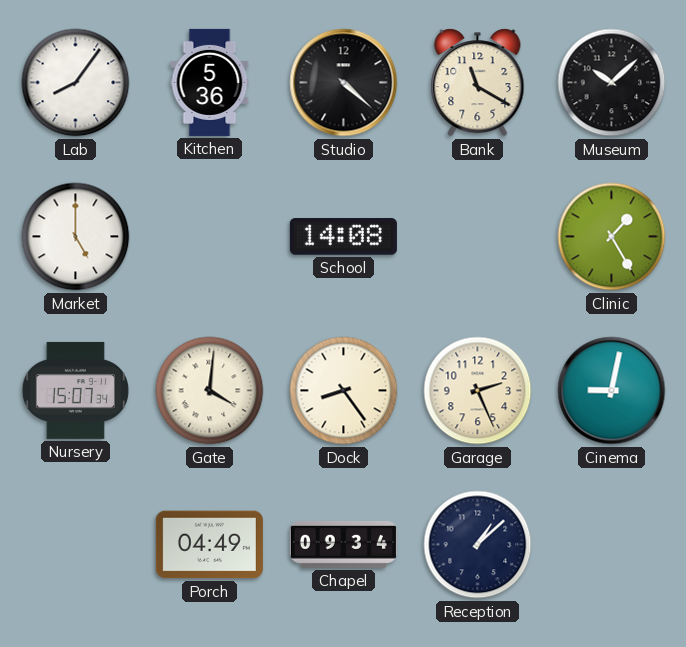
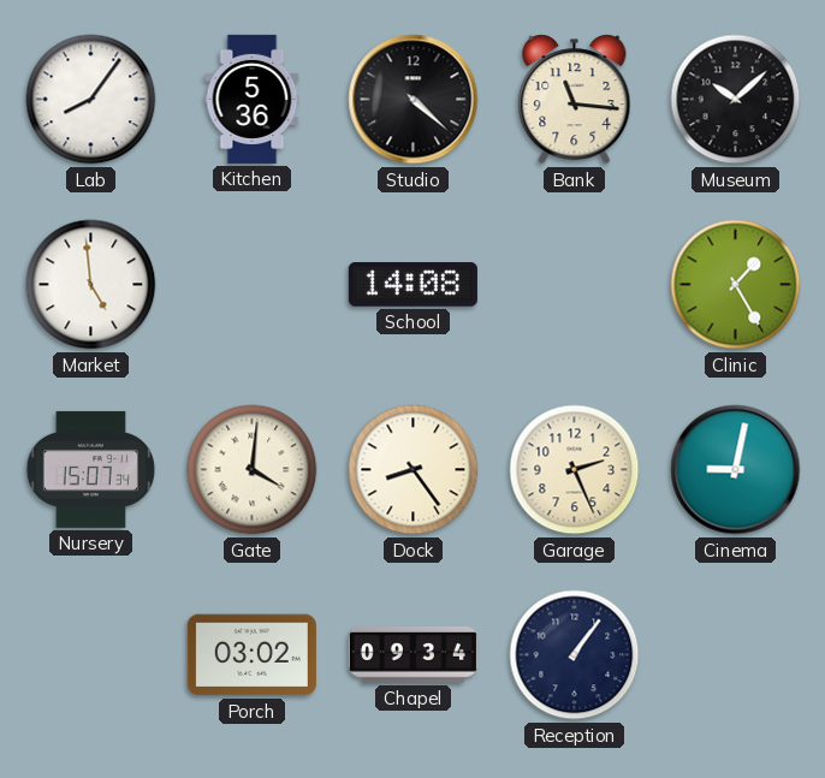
Bank: 11:20 -> 11:16 (575, 100)
Market: 5:00 -> 4:59 (91, 285)
Porch: 04:49 -> 03:02 (251, 655)
Reception: 1:08 -> 1:06 (575, 655)
